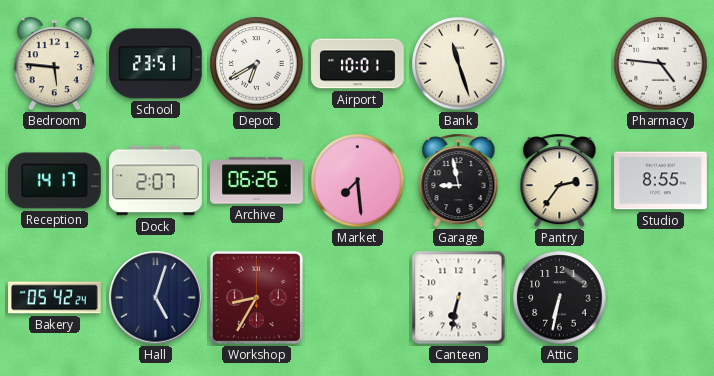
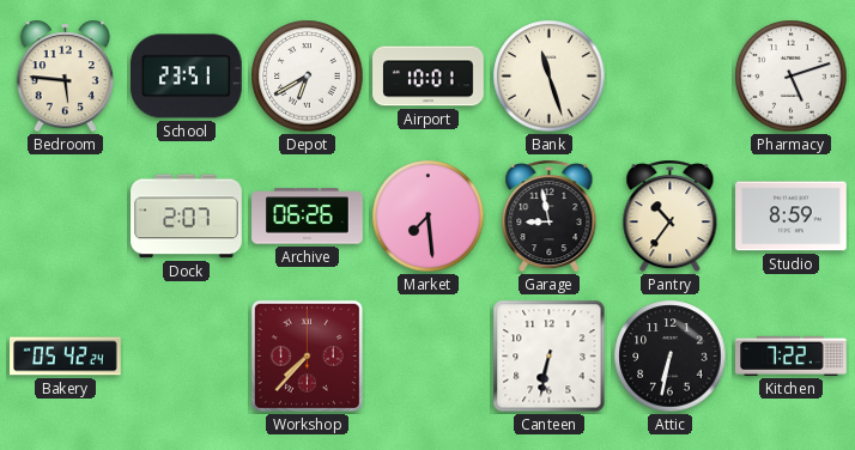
Pharmacy: 4:46 -> 5:12 (792, 77)
Reception: 14:17 -> none (54, 181)
Pantry: 2:36 -> 10:36 (671, 217)
Studio: 8:55 -> 8:59 (792, 217)
Hall: 5:03 -> none (156, 298)
Workshop: 8:35 -> 7:37 (307, 355)
Kitchen: none -> 7:22 (792, 355)
